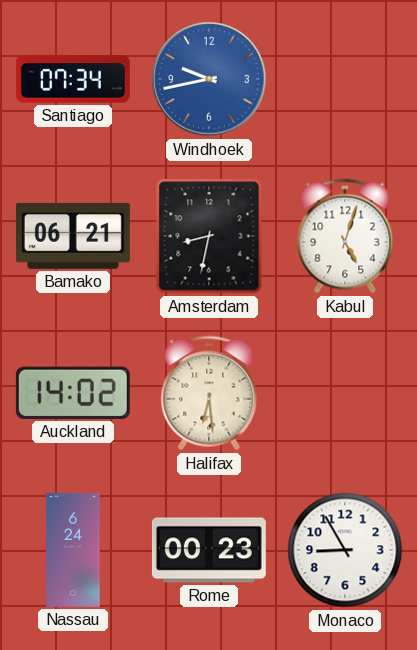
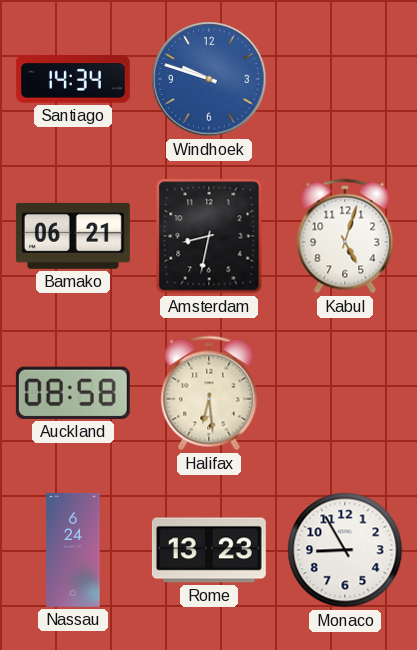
Santiago: 07:34 -> 14:34 (73, 79)
Windhoek: 9:43 -> 9:48 (209, 79)
Auckland: 14:02 -> 08:58 (73, 393)
Rome: 00:23 -> 13:23 (209, 550)
